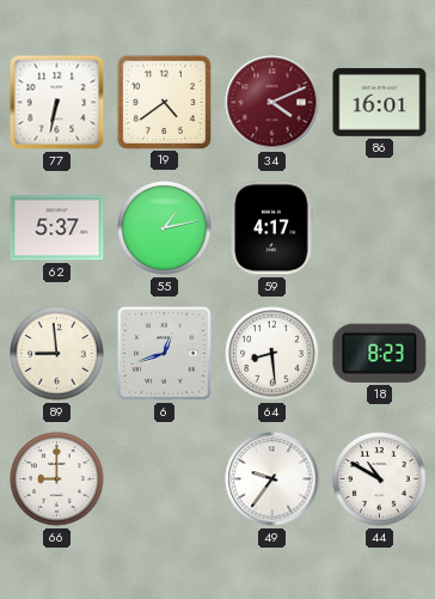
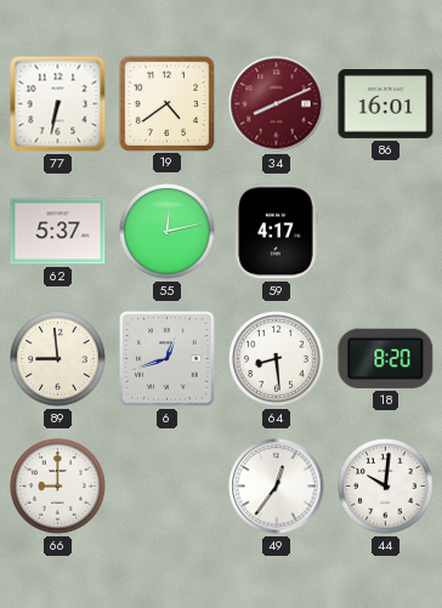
34: 4:11 -> 8:11 (277, 104)
55: 1:13 -> 12:13 (168, 232)
18: 8:23 -> 8:20 (386, 358)
49: 9:36 -> 12:36 (277, 487)
44: 10:50 -> 10:01 (386, 487)
